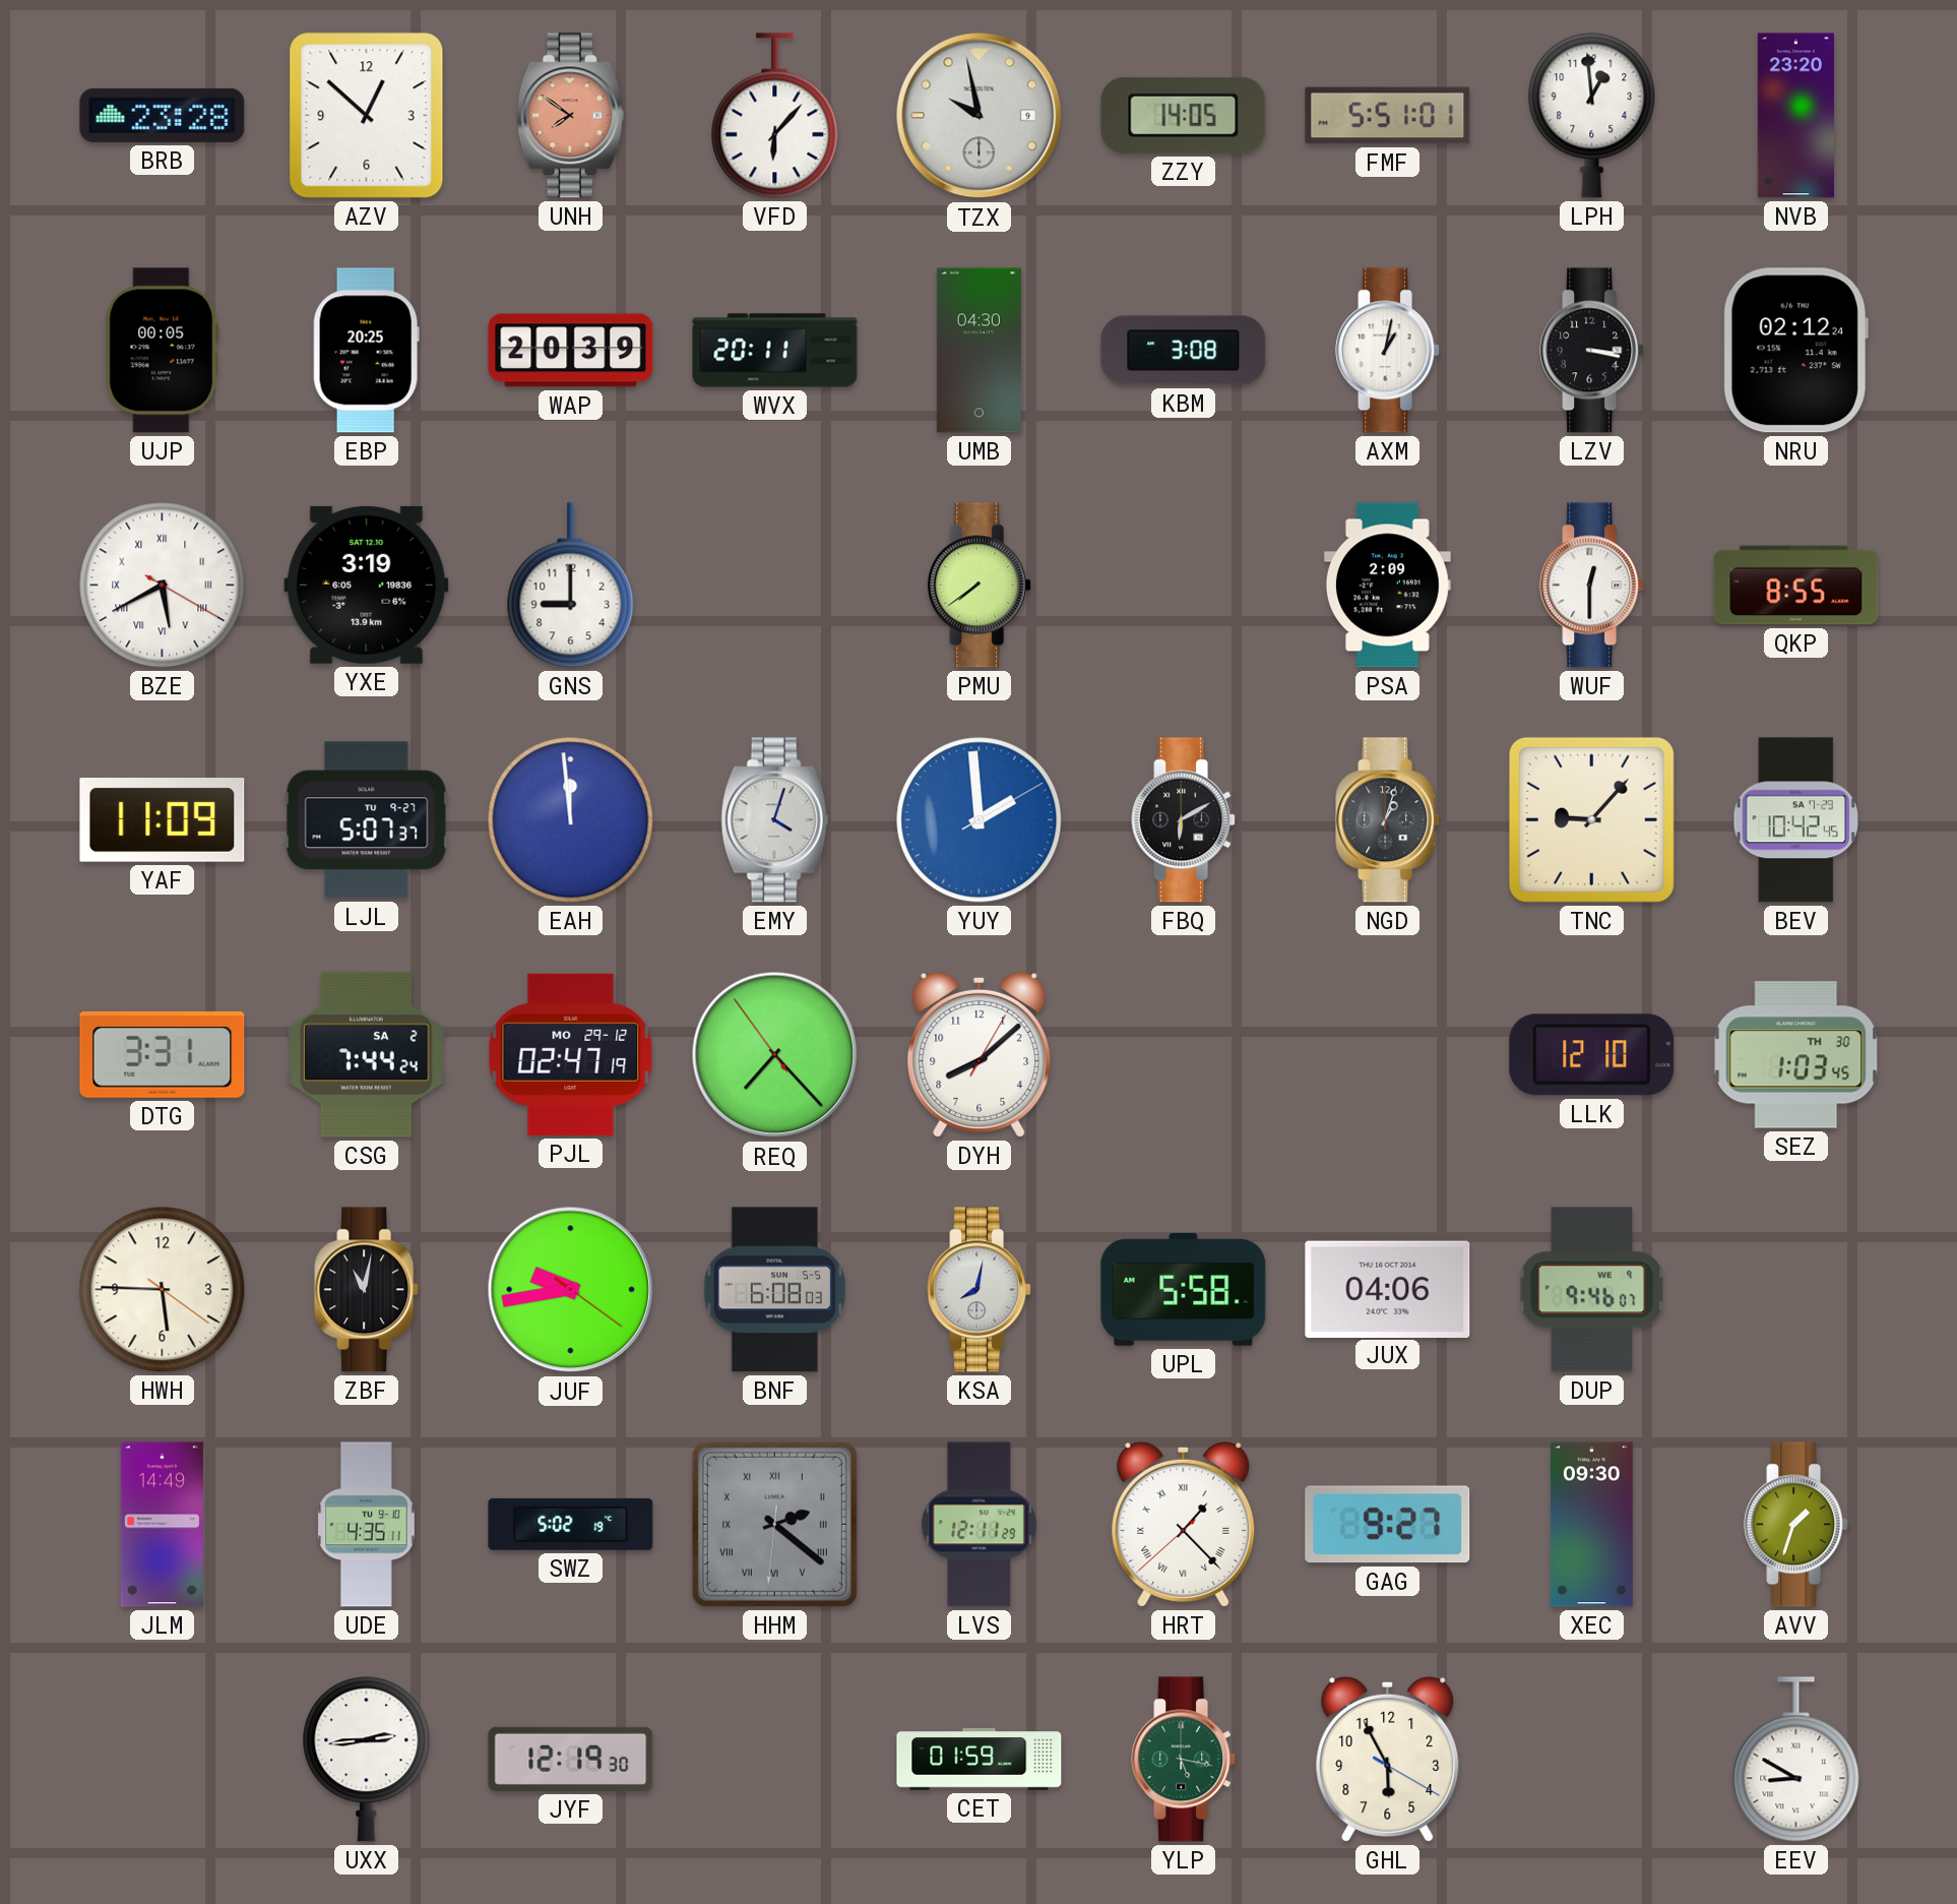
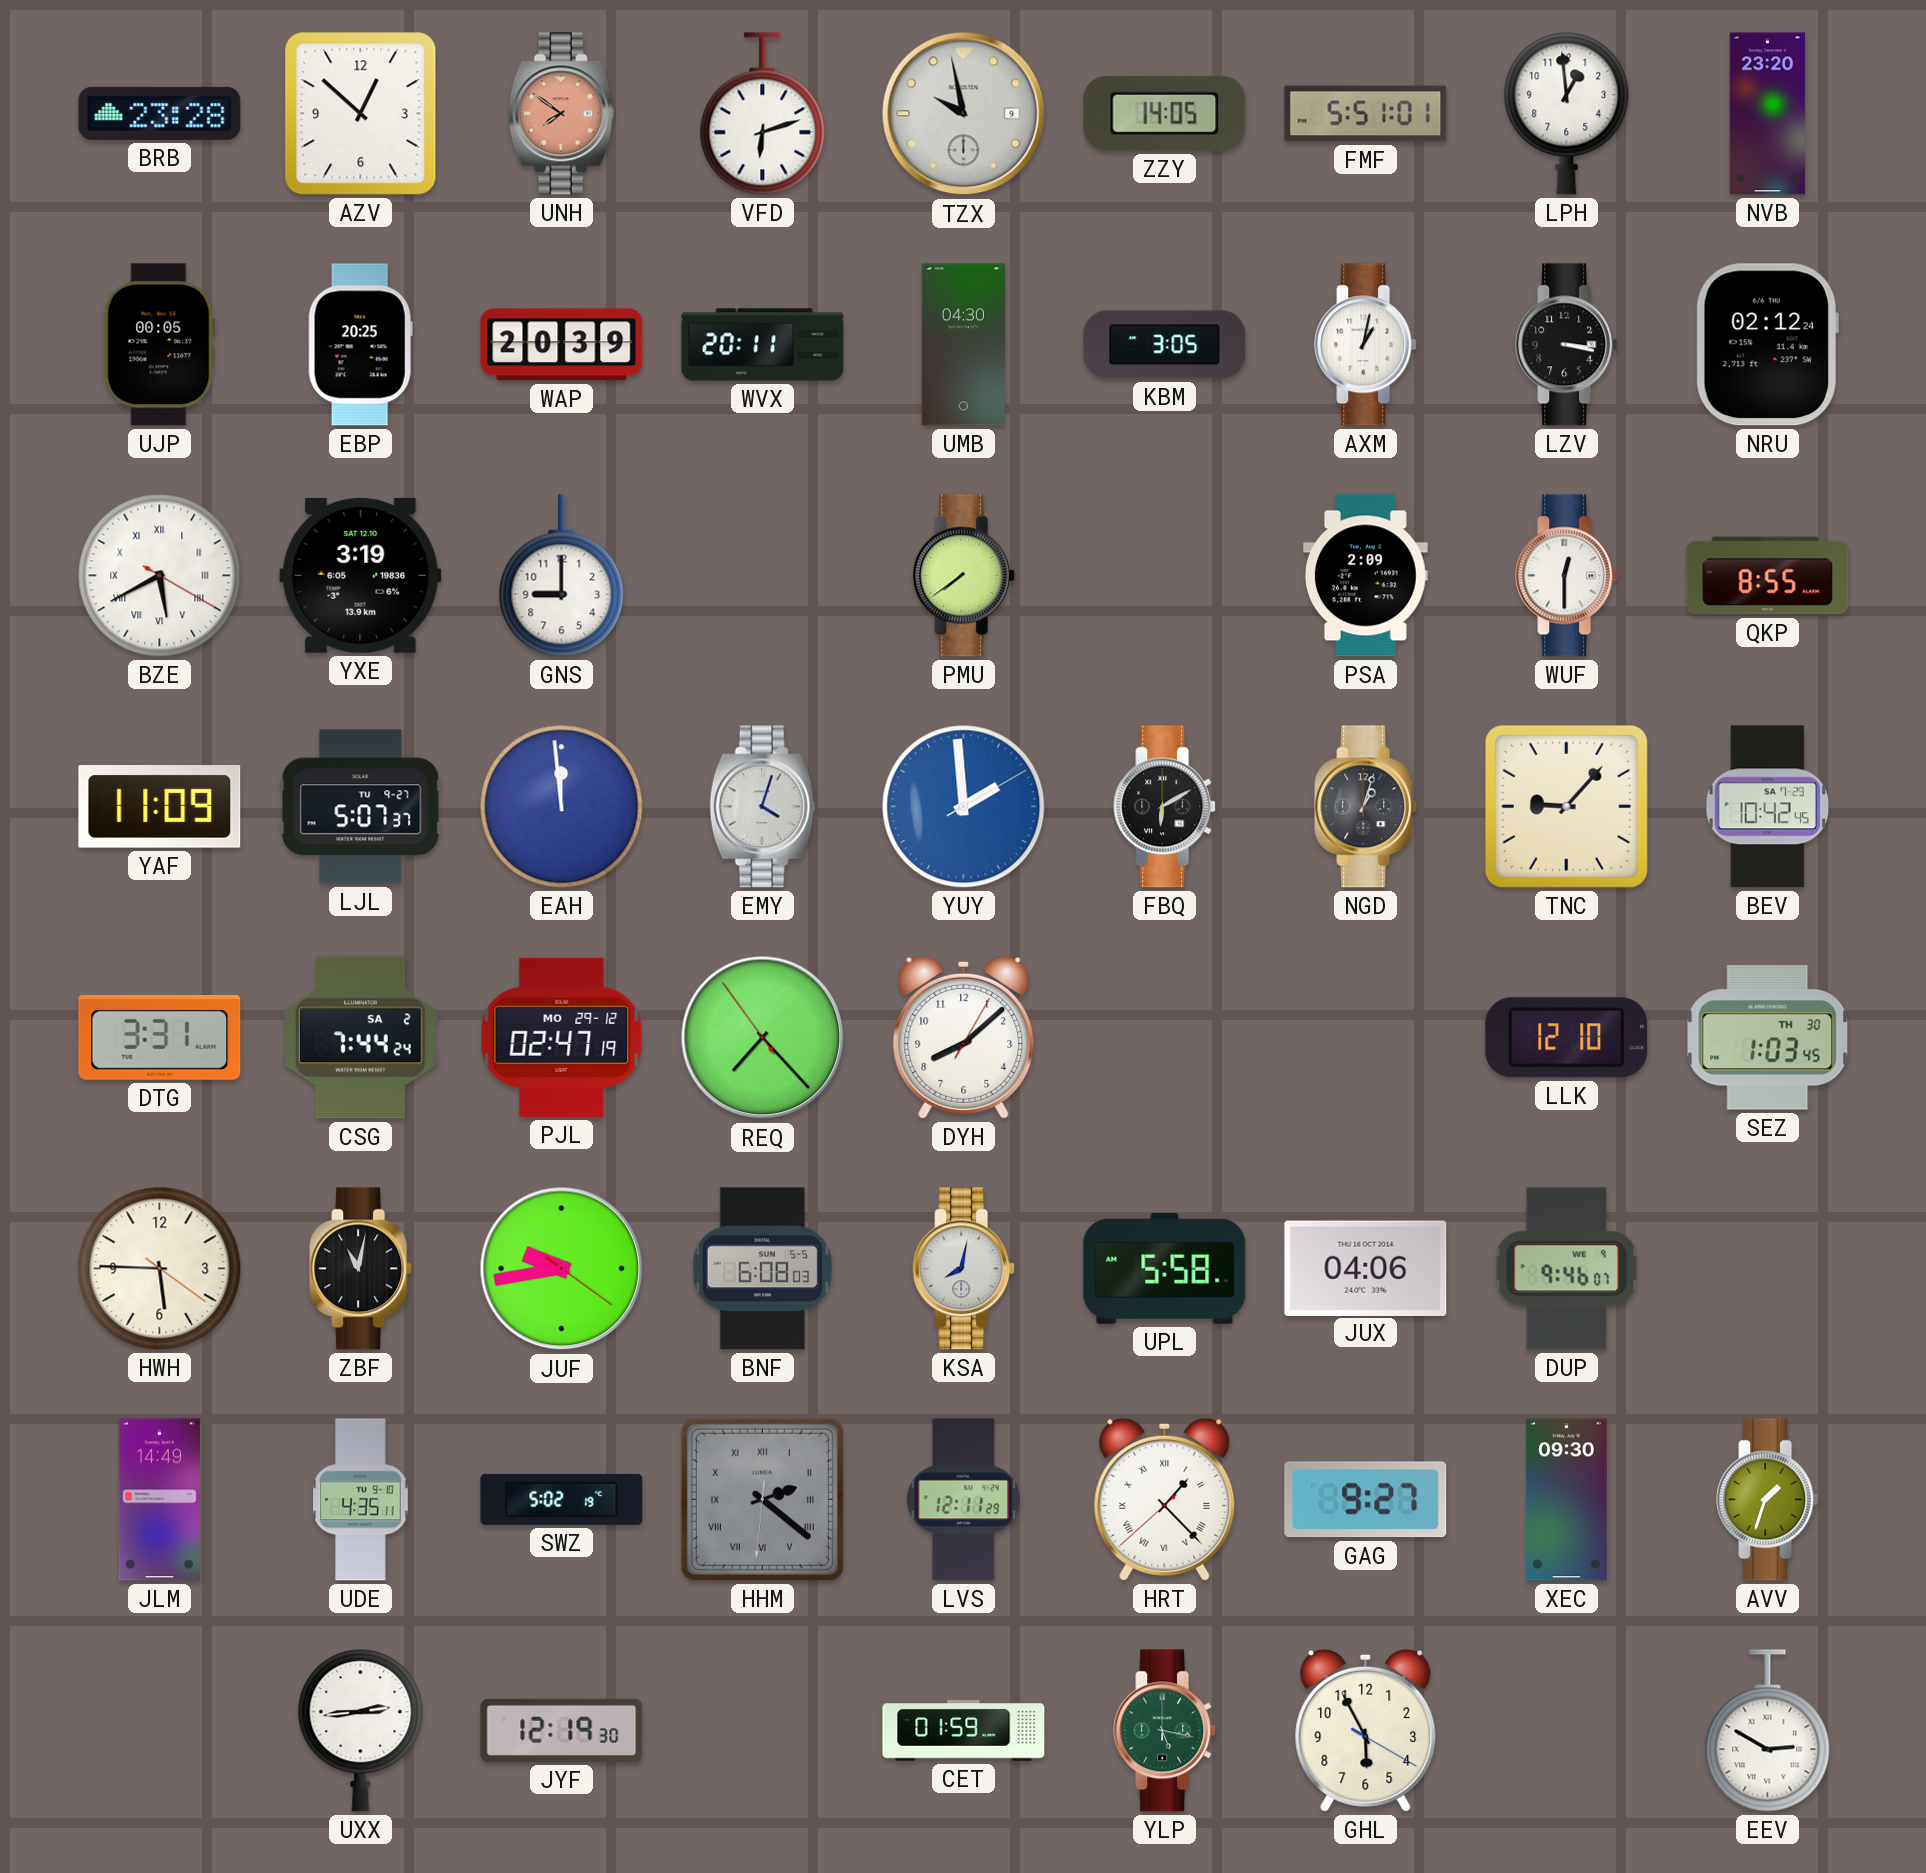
VFD: 6:07 -> 6:12 (763, 114)
KBM: 3:08 -> 3:05 (1165, 345)
EEV: 8:50 -> 2:50 (1768, 1731)
